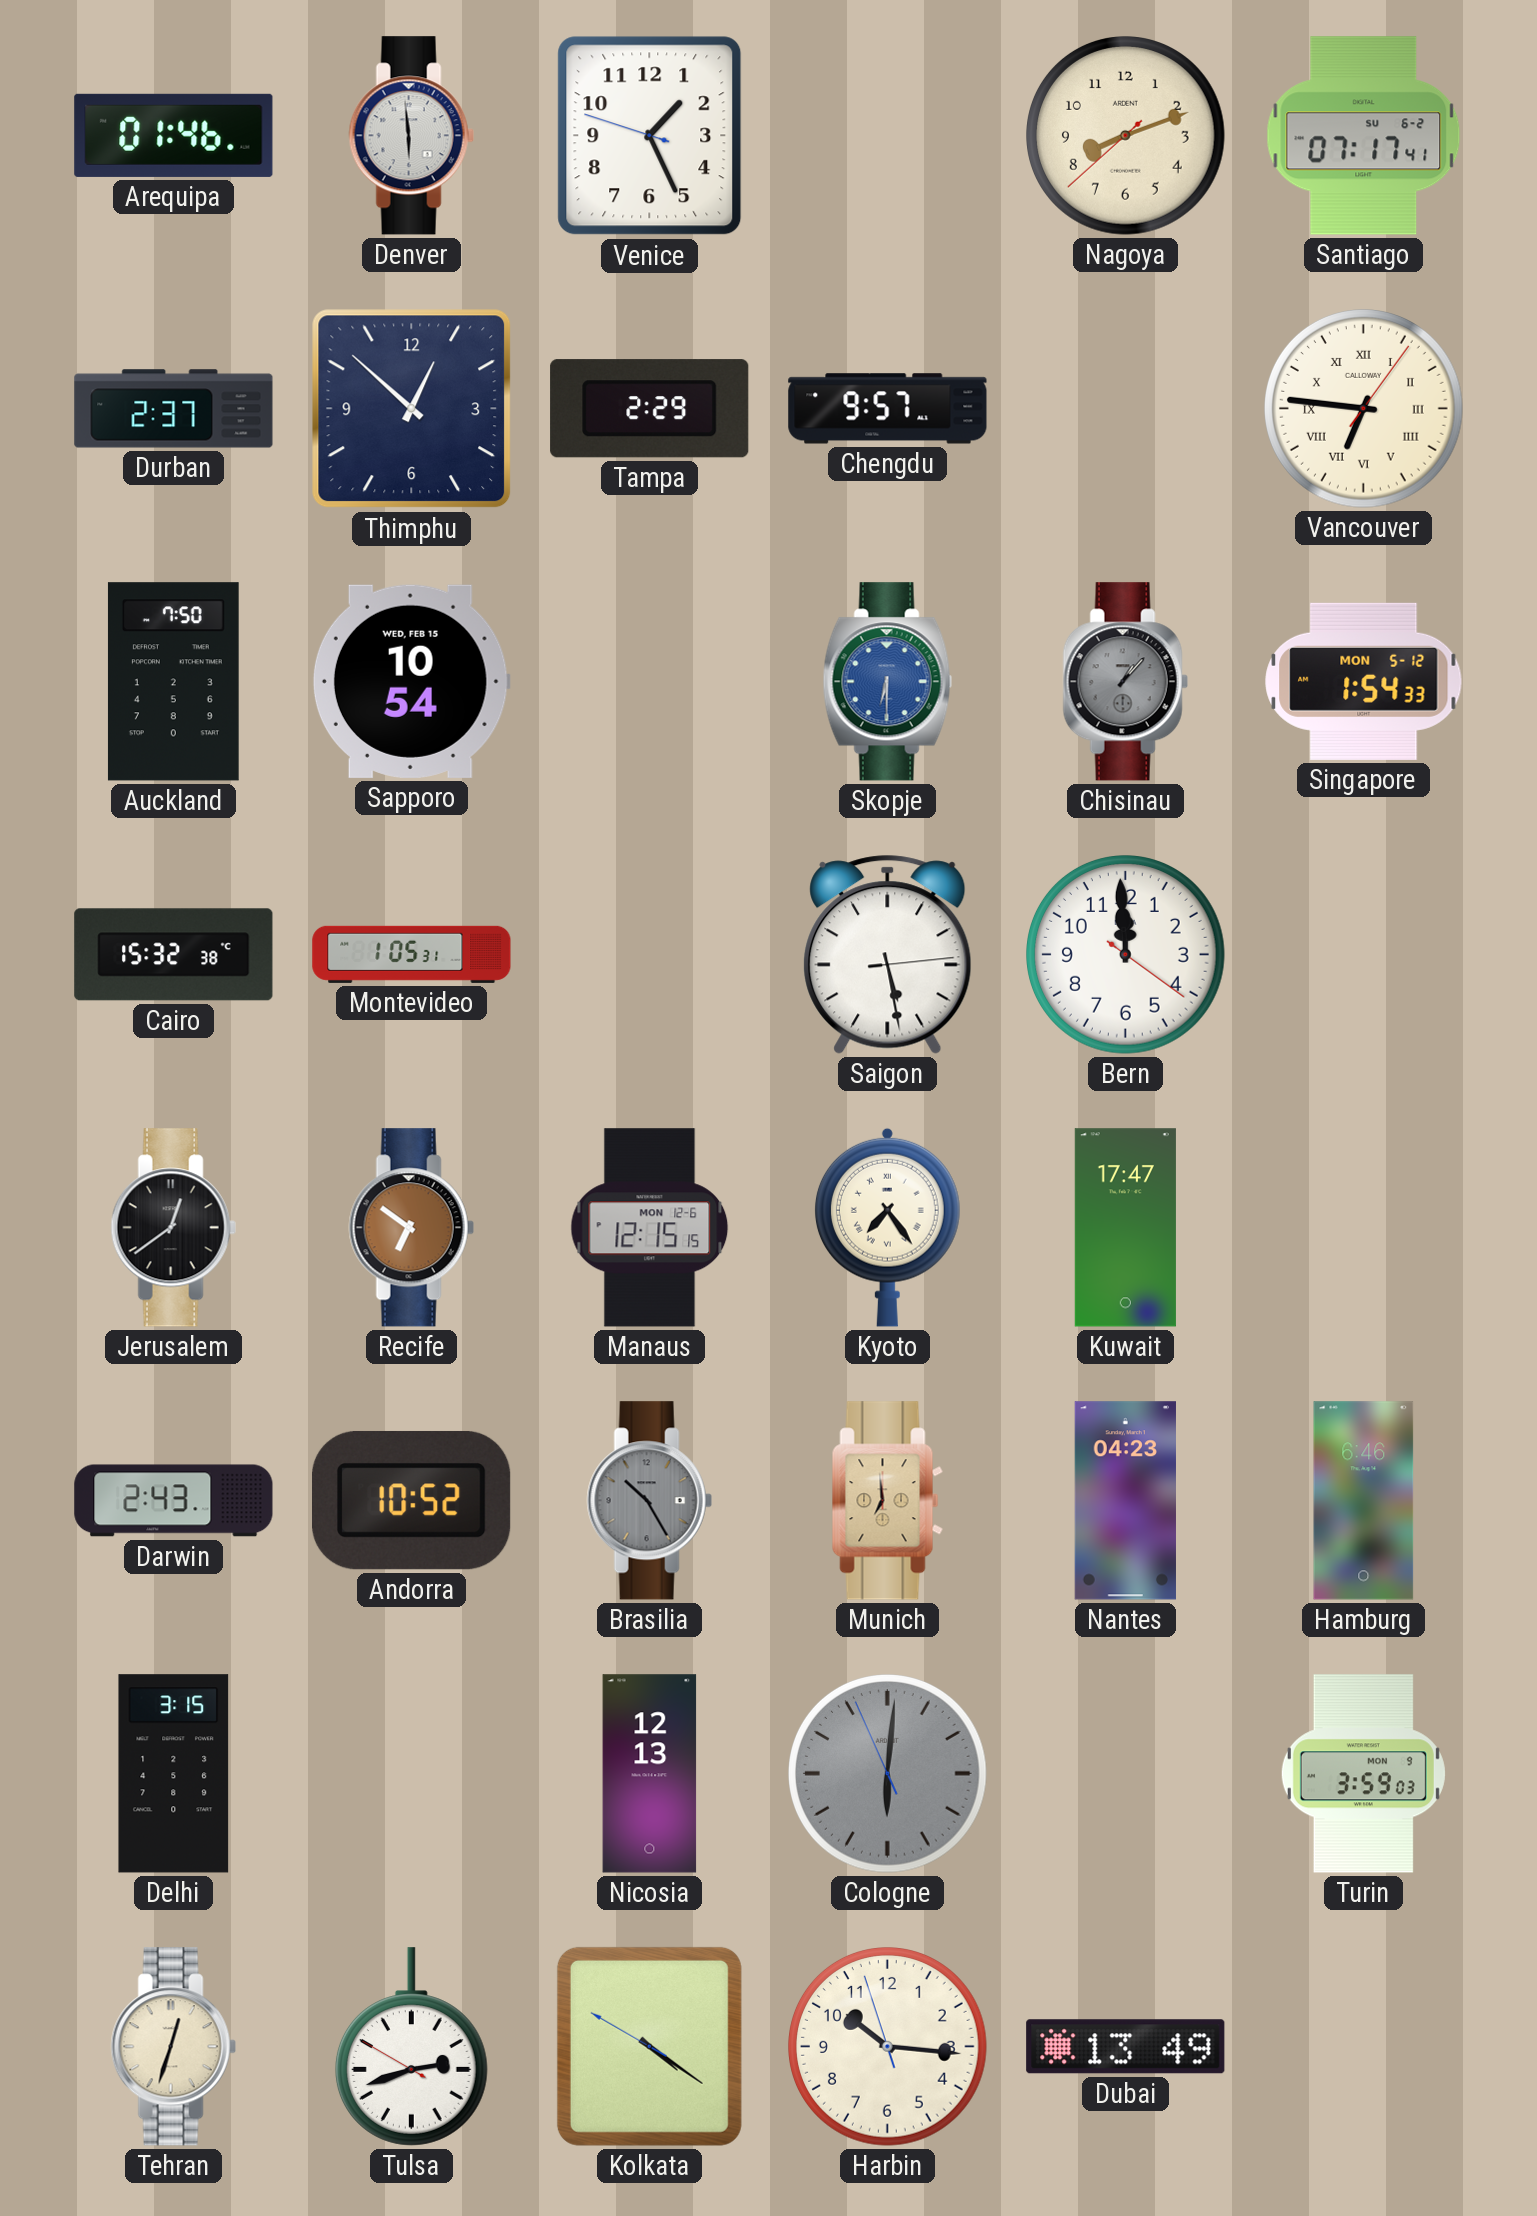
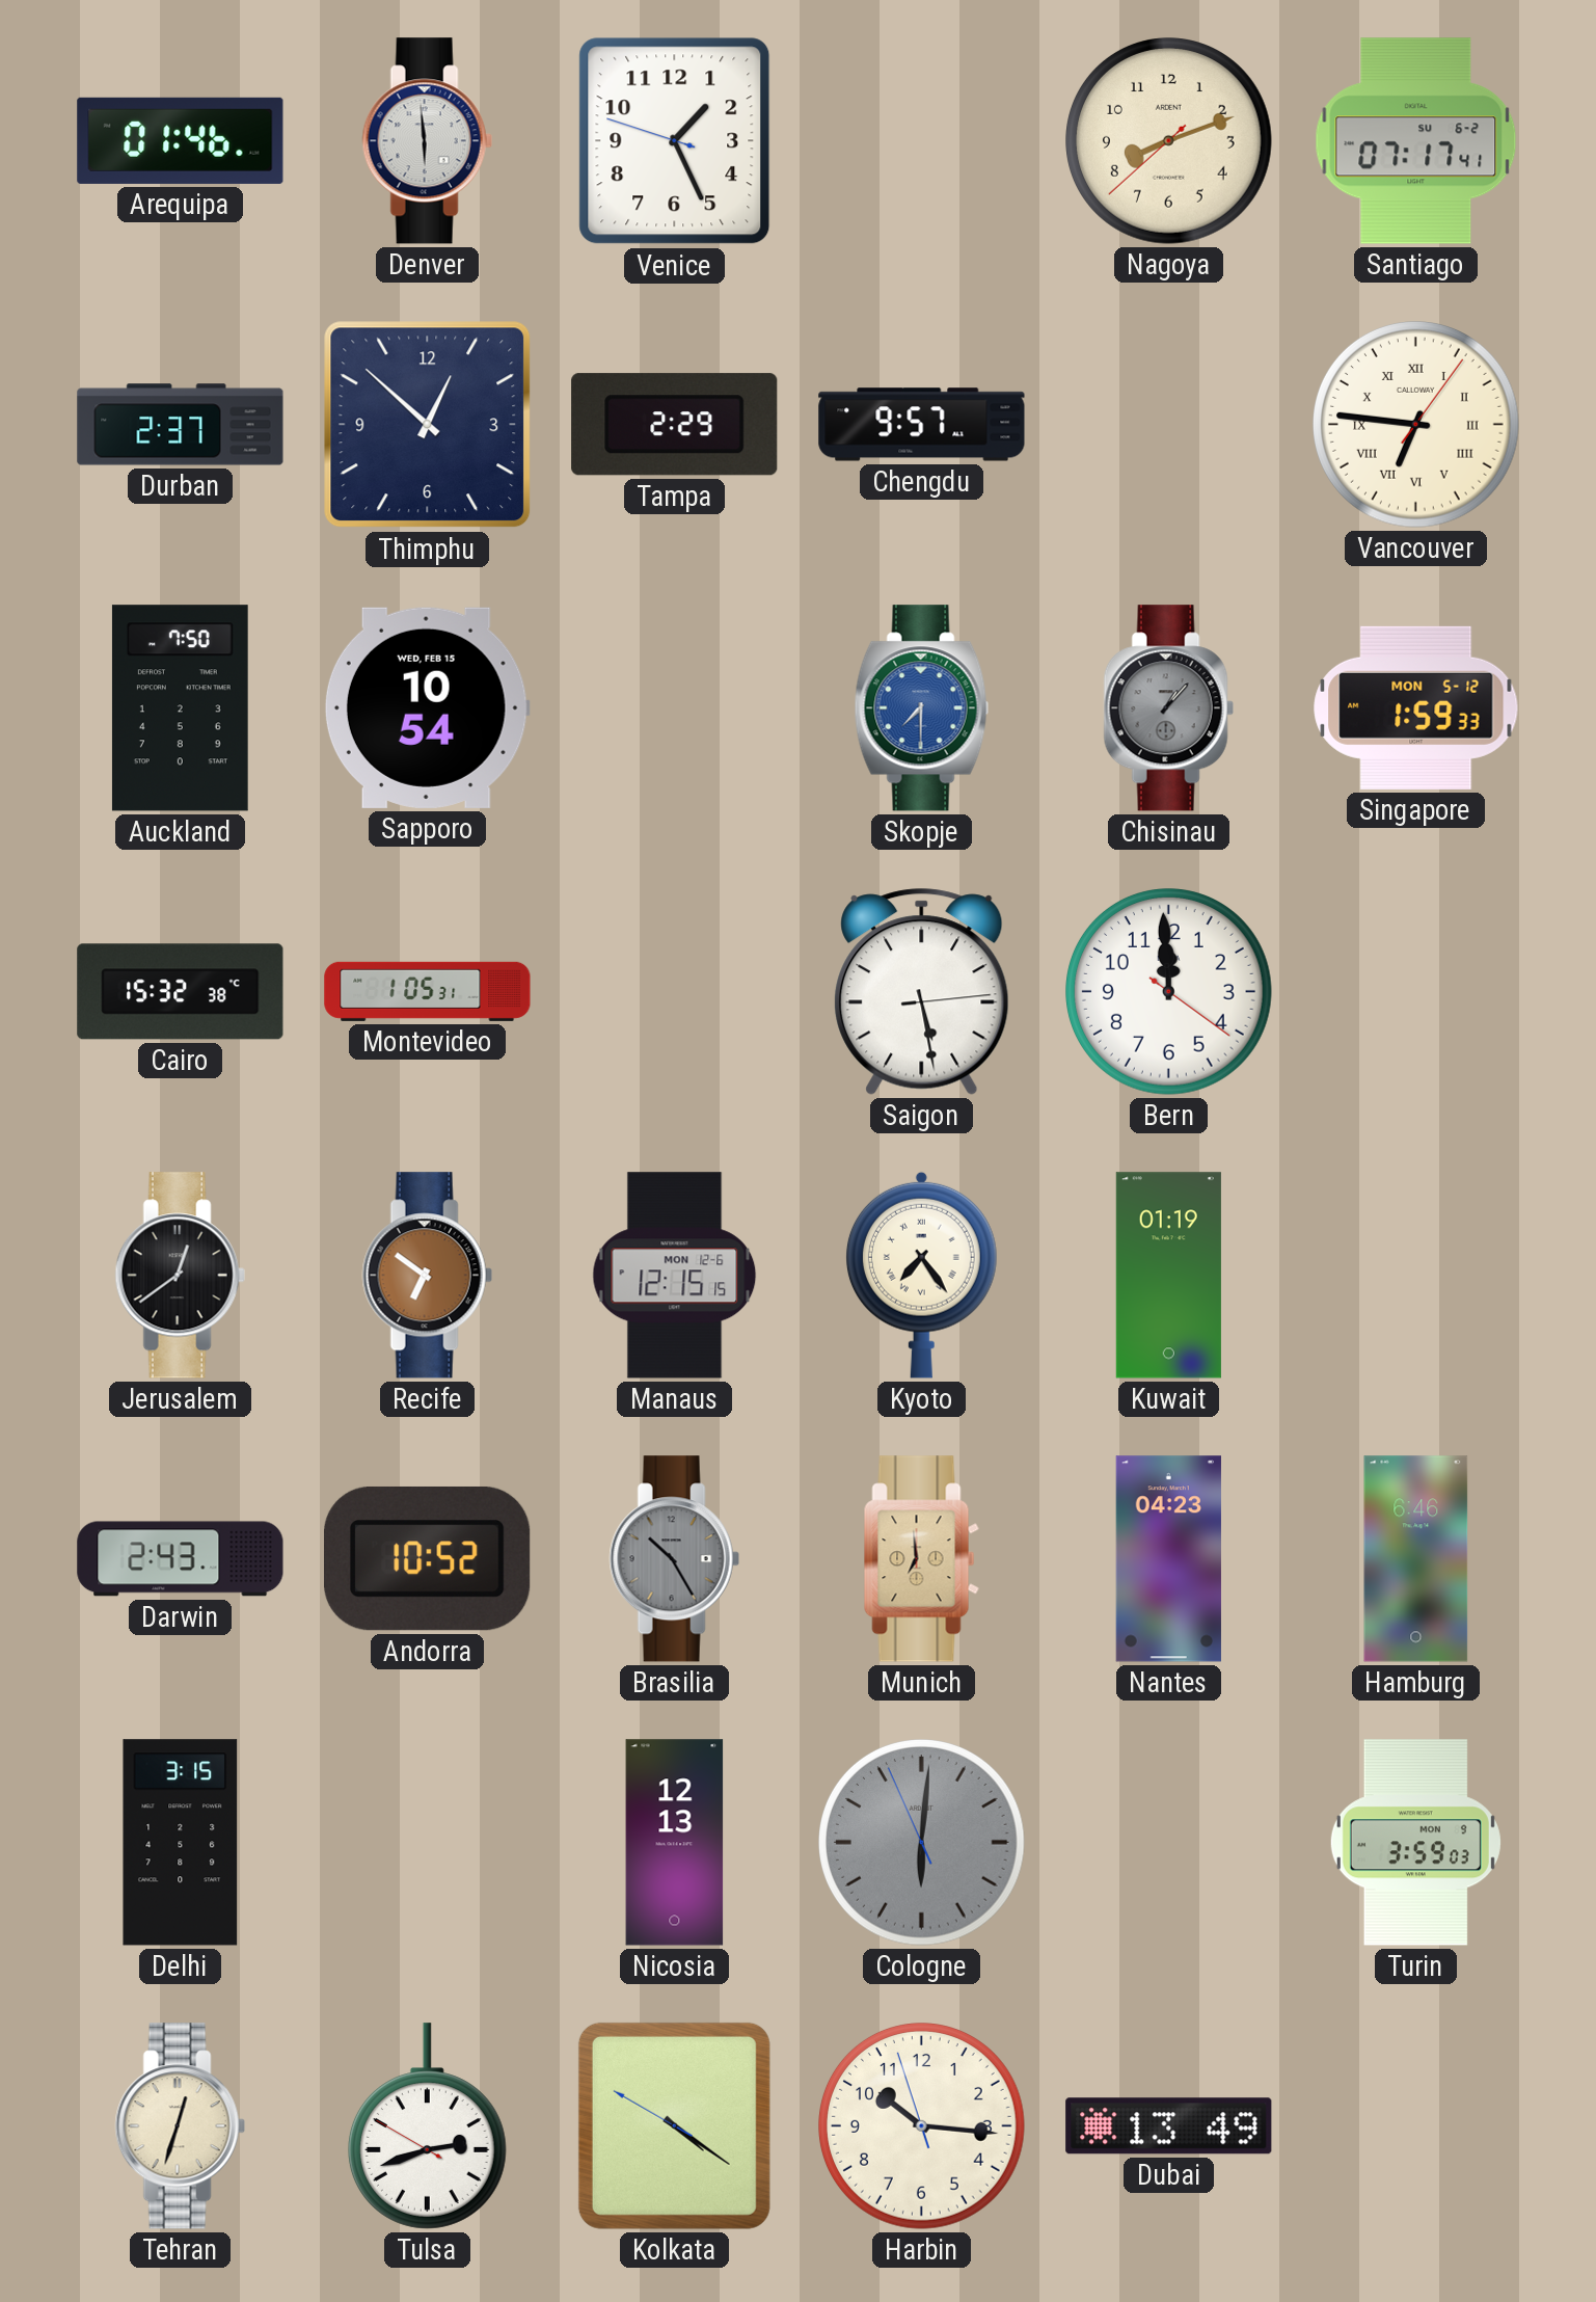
Skopje: 6:30 -> 7:30 (921, 708)
Singapore: 1:54 -> 1:59 (1416, 707)
Kuwait: 17:47 -> 01:19 (1168, 1276)
